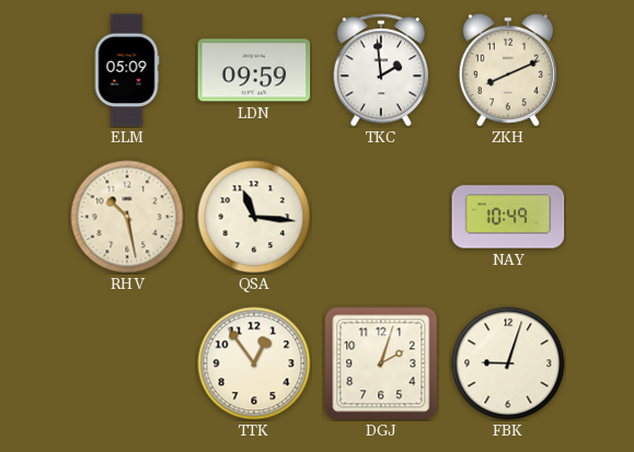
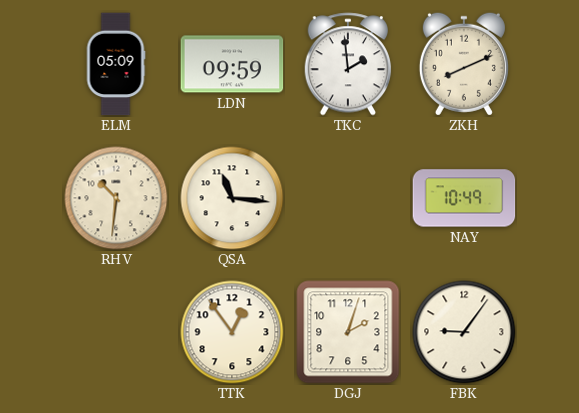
RHV: 10:28 -> 10:31 (116, 198)
FBK: 9:03 -> 9:06 (464, 332)
